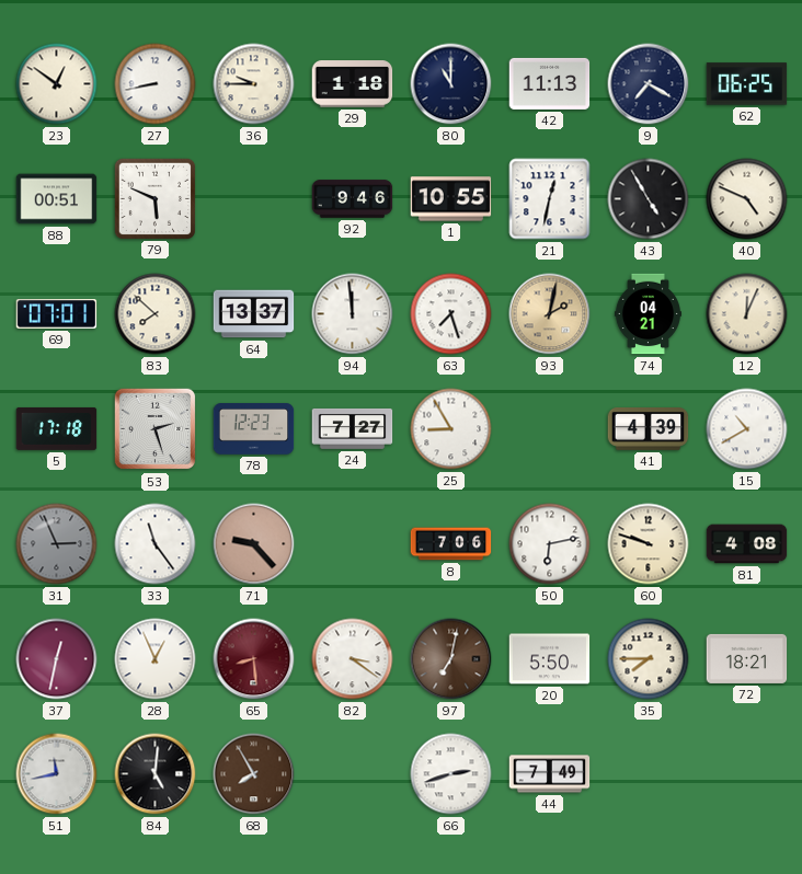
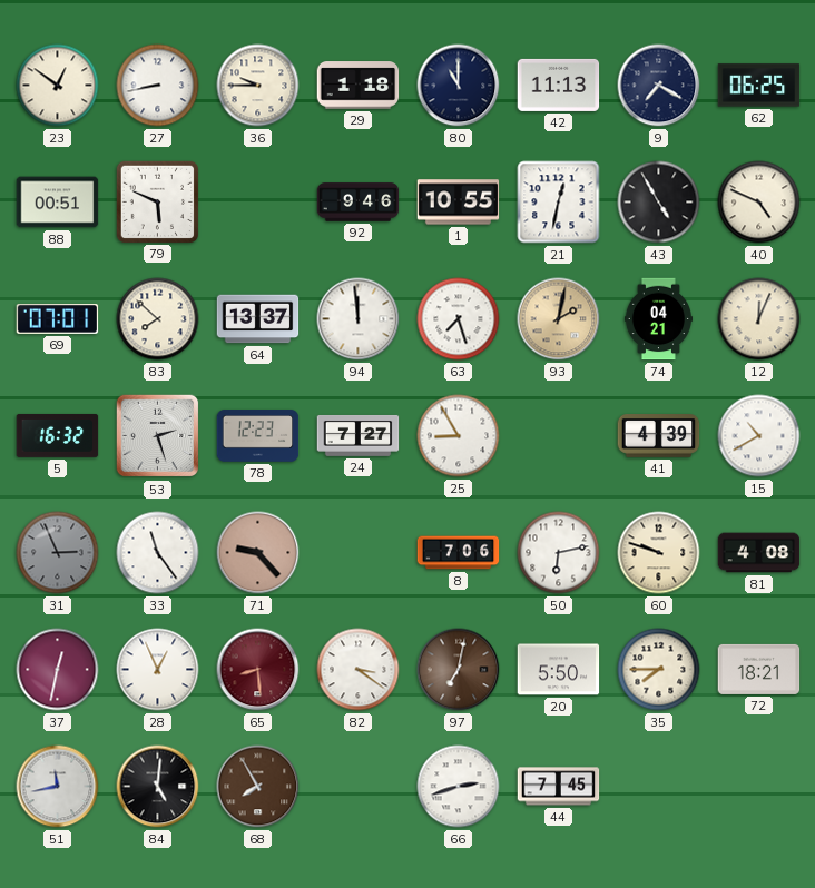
5: 17:18 -> 16:32 (58, 435)
44: 7:49 -> 7:45 (559, 787)
